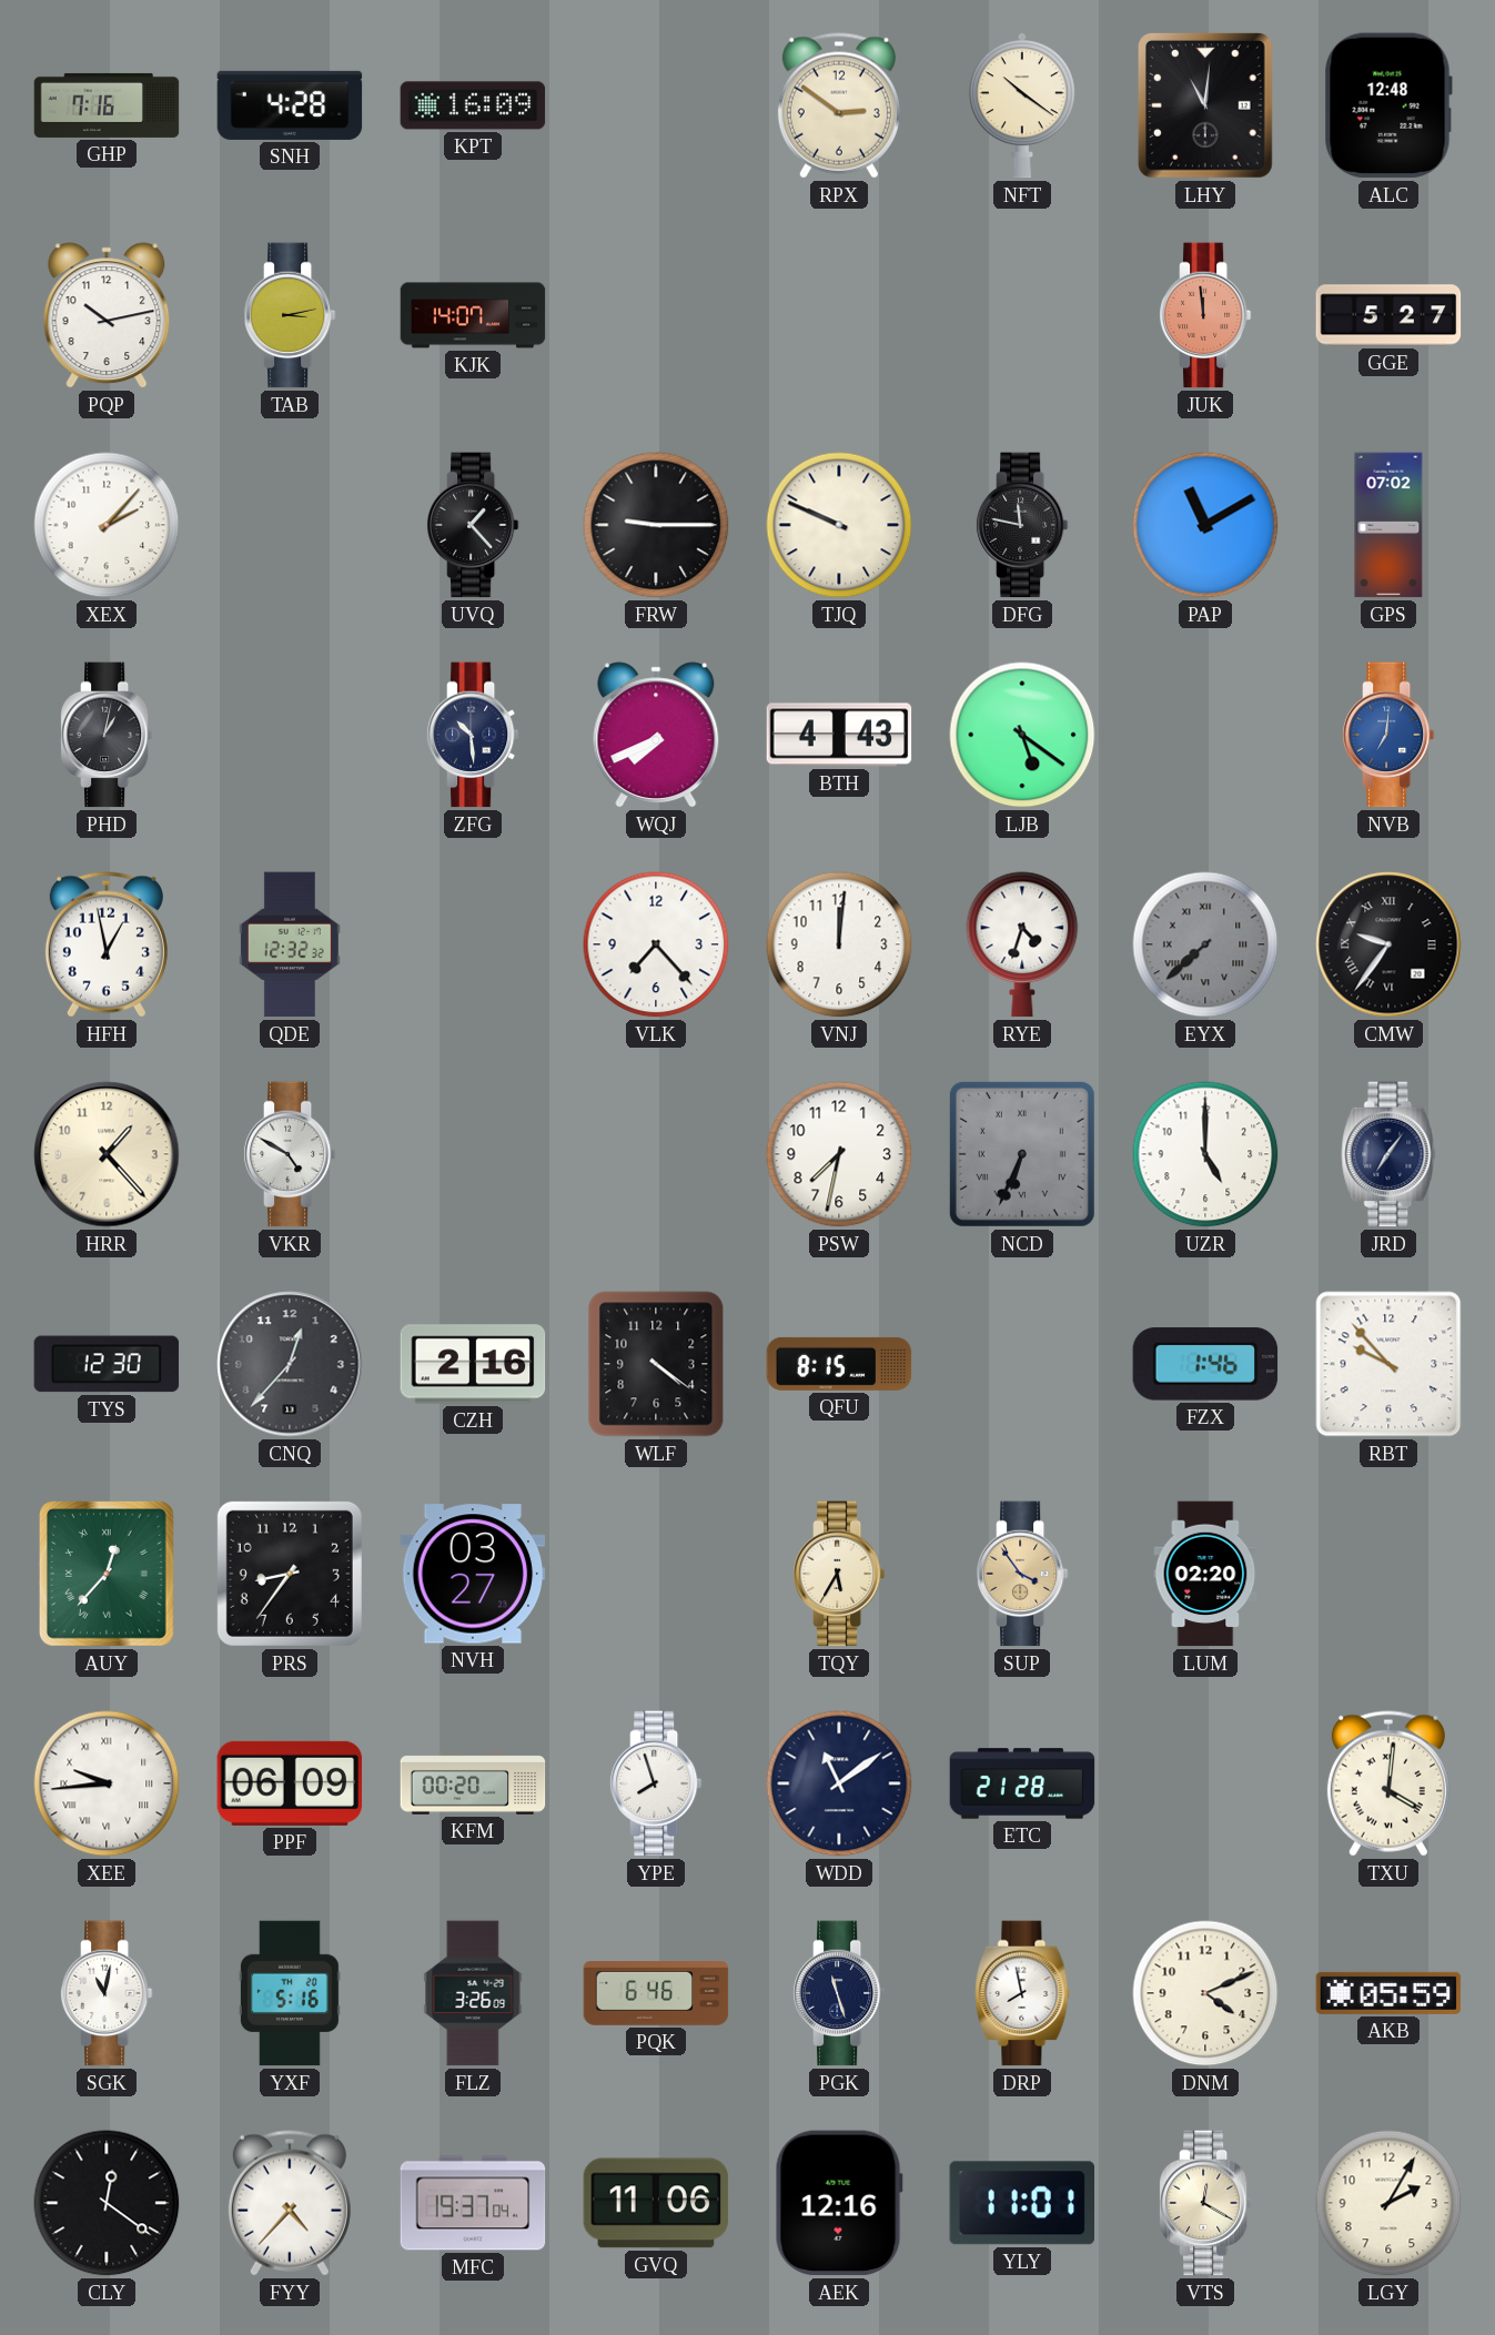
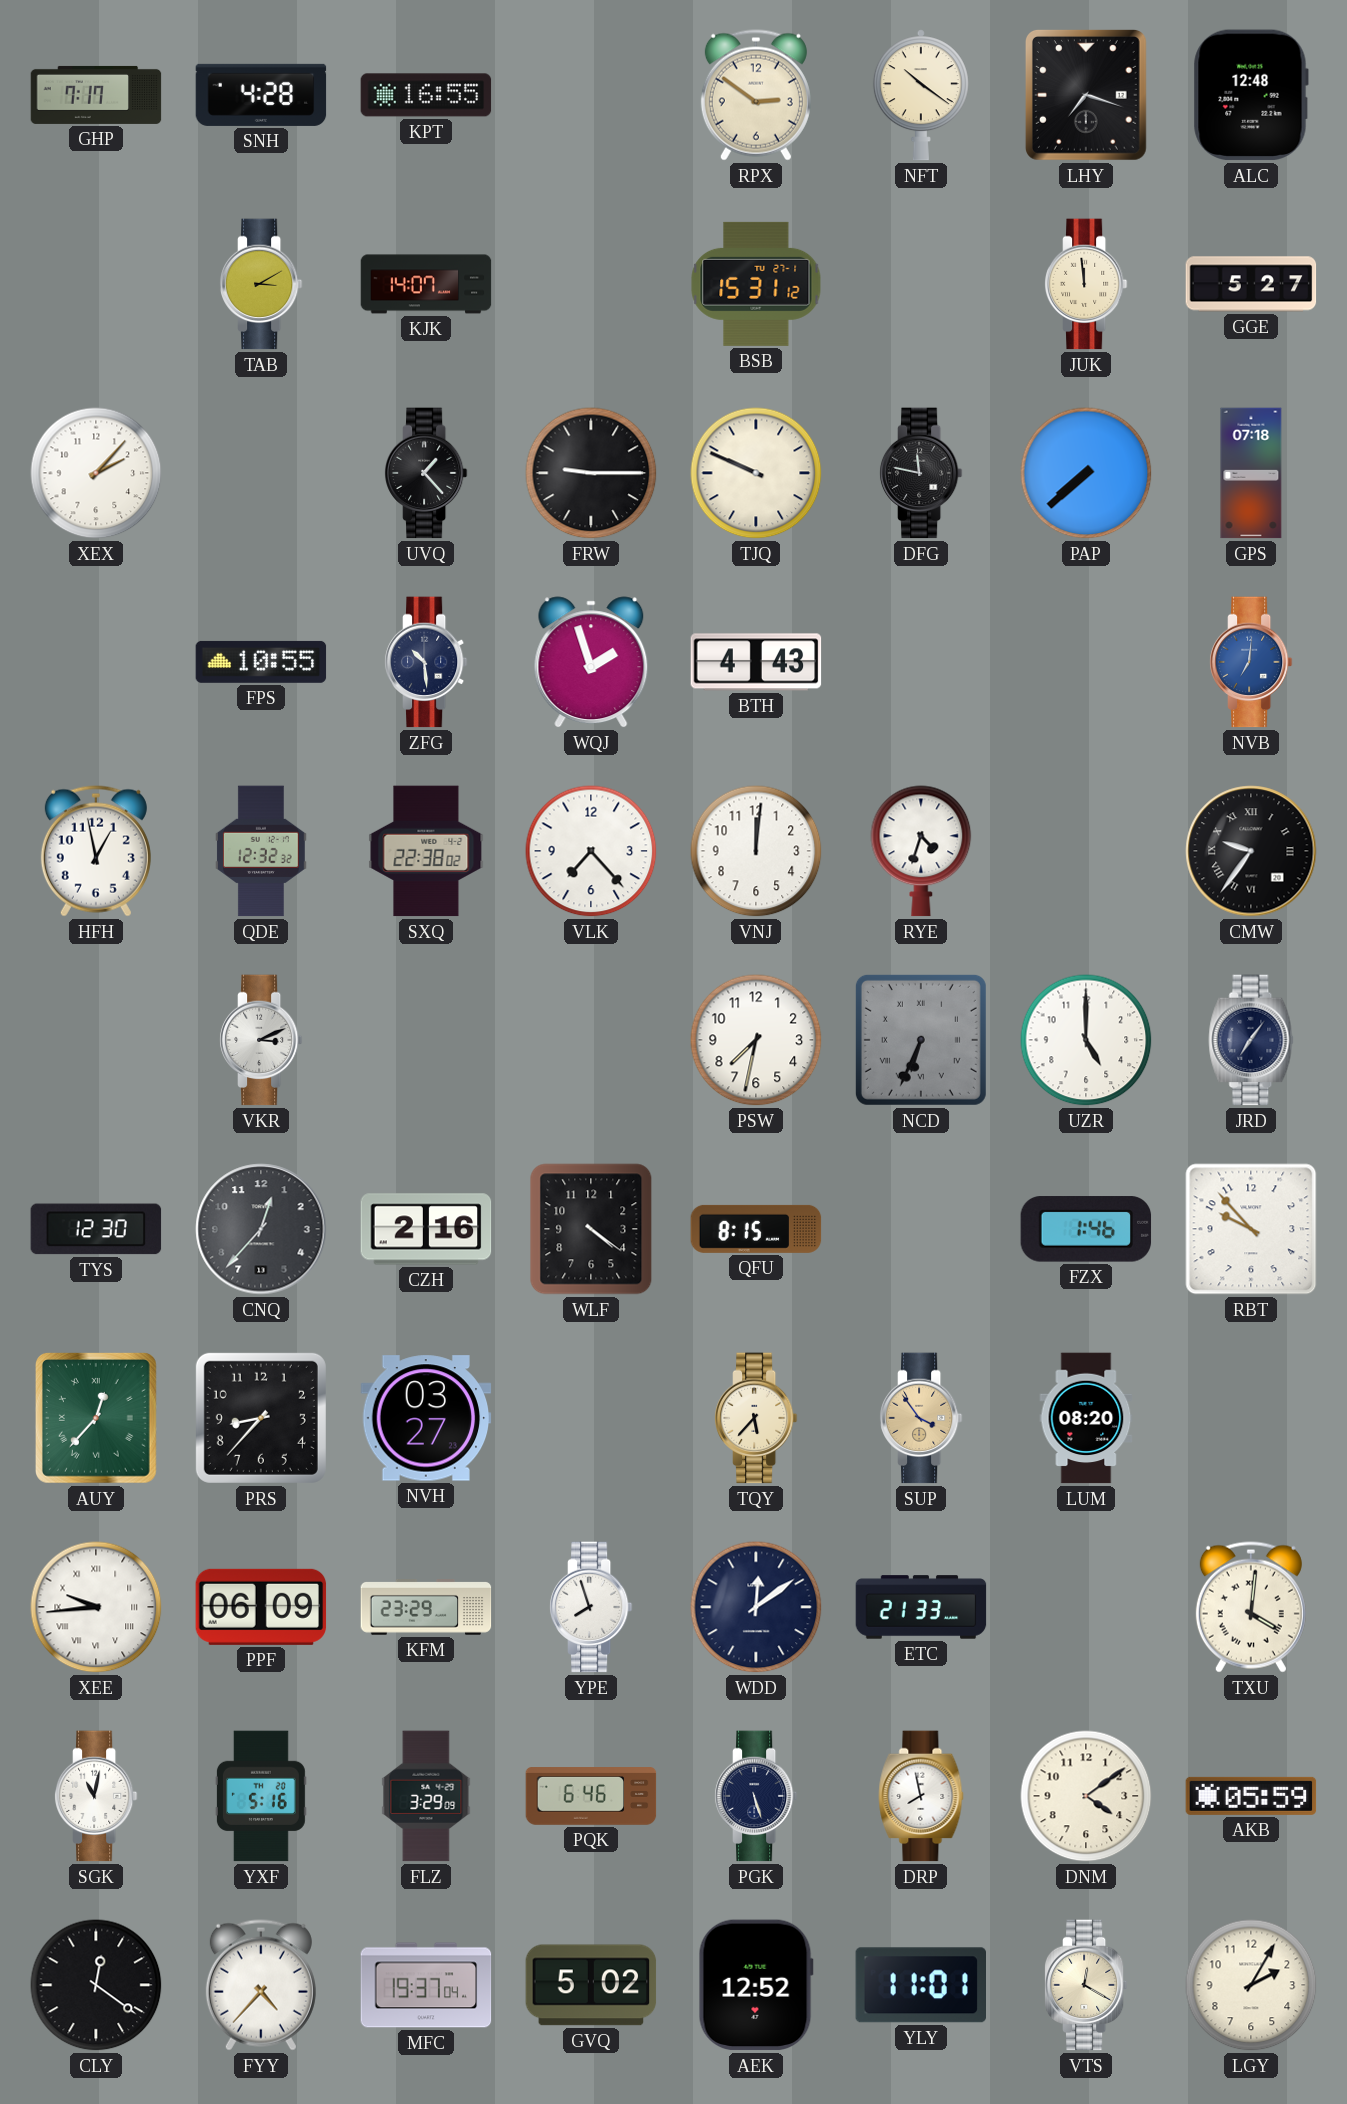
GHP: 7:16 -> 7:17 (96, 95)
KPT: 16:09 -> 16:55 (426, 95)
LHY: 11:01 -> 7:18 (1086, 95)
PQP: 10:13 -> none (107, 315)
TAB: 3:13 -> 3:10 (261, 284)
BSB: none -> 15:31 (756, 284)
JUK dial: salmon -> cream (1086, 284)
PAP: 11:10 -> 7:38 (1086, 473)
GPS: 07:02 -> 07:18 (1251, 473)
PHD: 1:02 -> none (107, 735)
FPS: none -> 10:55 (261, 662)
WQJ: 7:41 -> 1:57 (591, 662)
LJB: 5:21 -> none (1022, 735)
SXQ: none -> 22:38 (426, 851)
EYX: 7:38 -> none (1205, 944)
HRR: 1:23 -> none (107, 1154)
VKR: 4:50 -> 3:11 (261, 1040)
PRS: 8:36 -> 8:37 (261, 1418)
TQY: 5:35 -> 5:37 (756, 1418)
LUM: 02:20 -> 08:20 (1086, 1418)
KFM: 00:20 -> 23:29 (426, 1608)
WDD: 11:09 -> 12:09 (756, 1607)
ETC: 21:28 -> 21:33 (921, 1607)
FLZ: 3:26 -> 3:29 (426, 1796)
PGK: 11:27 -> 5:27 (756, 1796)
DNM: 4:11 -> 4:09 (1086, 1796)
GVQ: 11:06 -> 5:02 (591, 1985)
AEK: 12:16 -> 12:52 (756, 1985)
